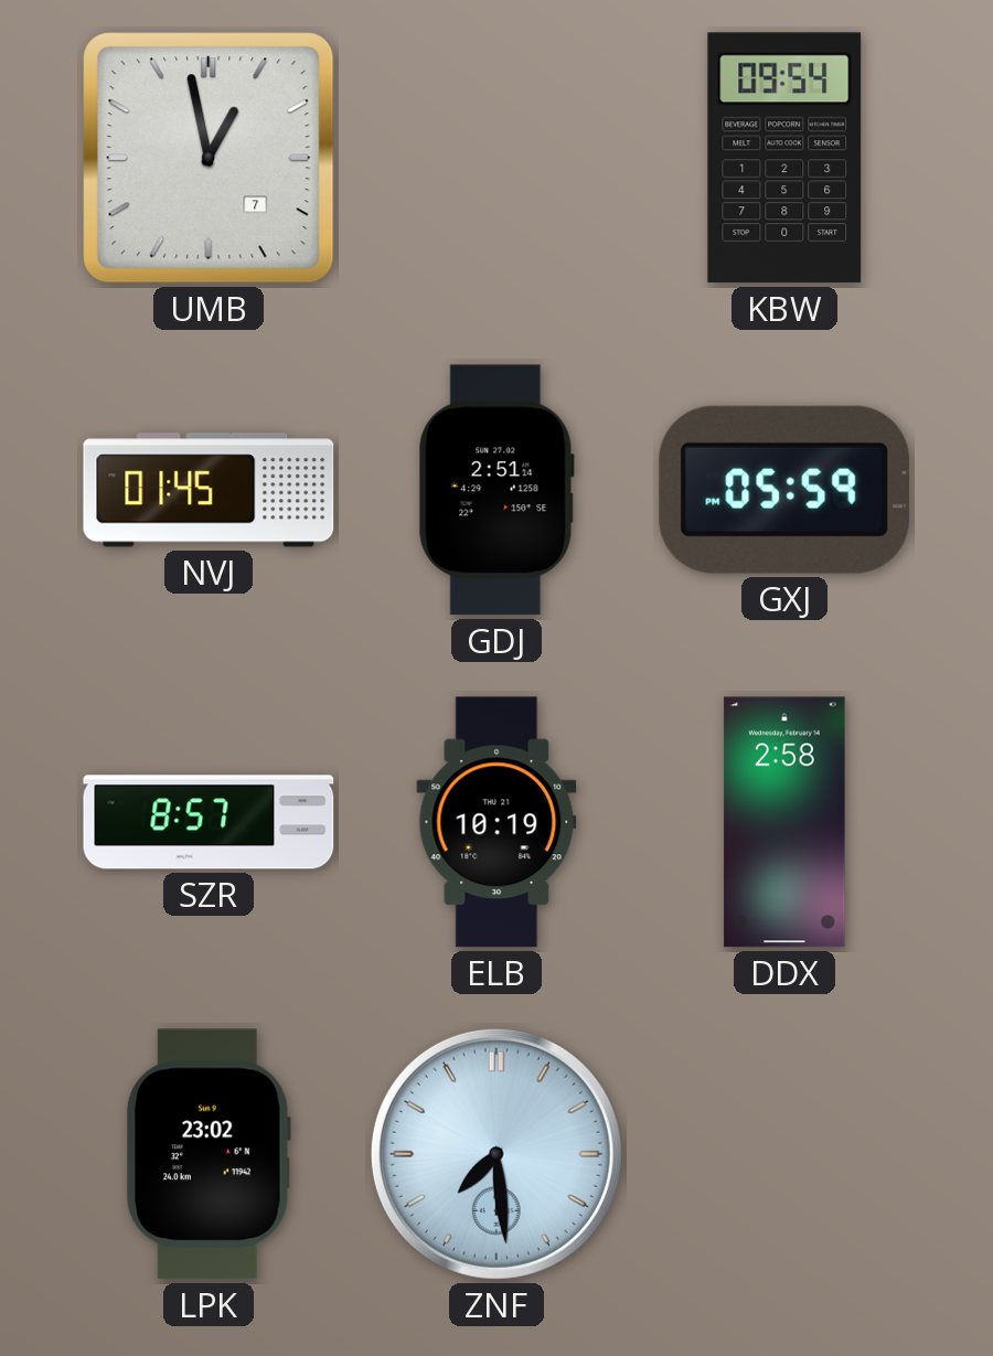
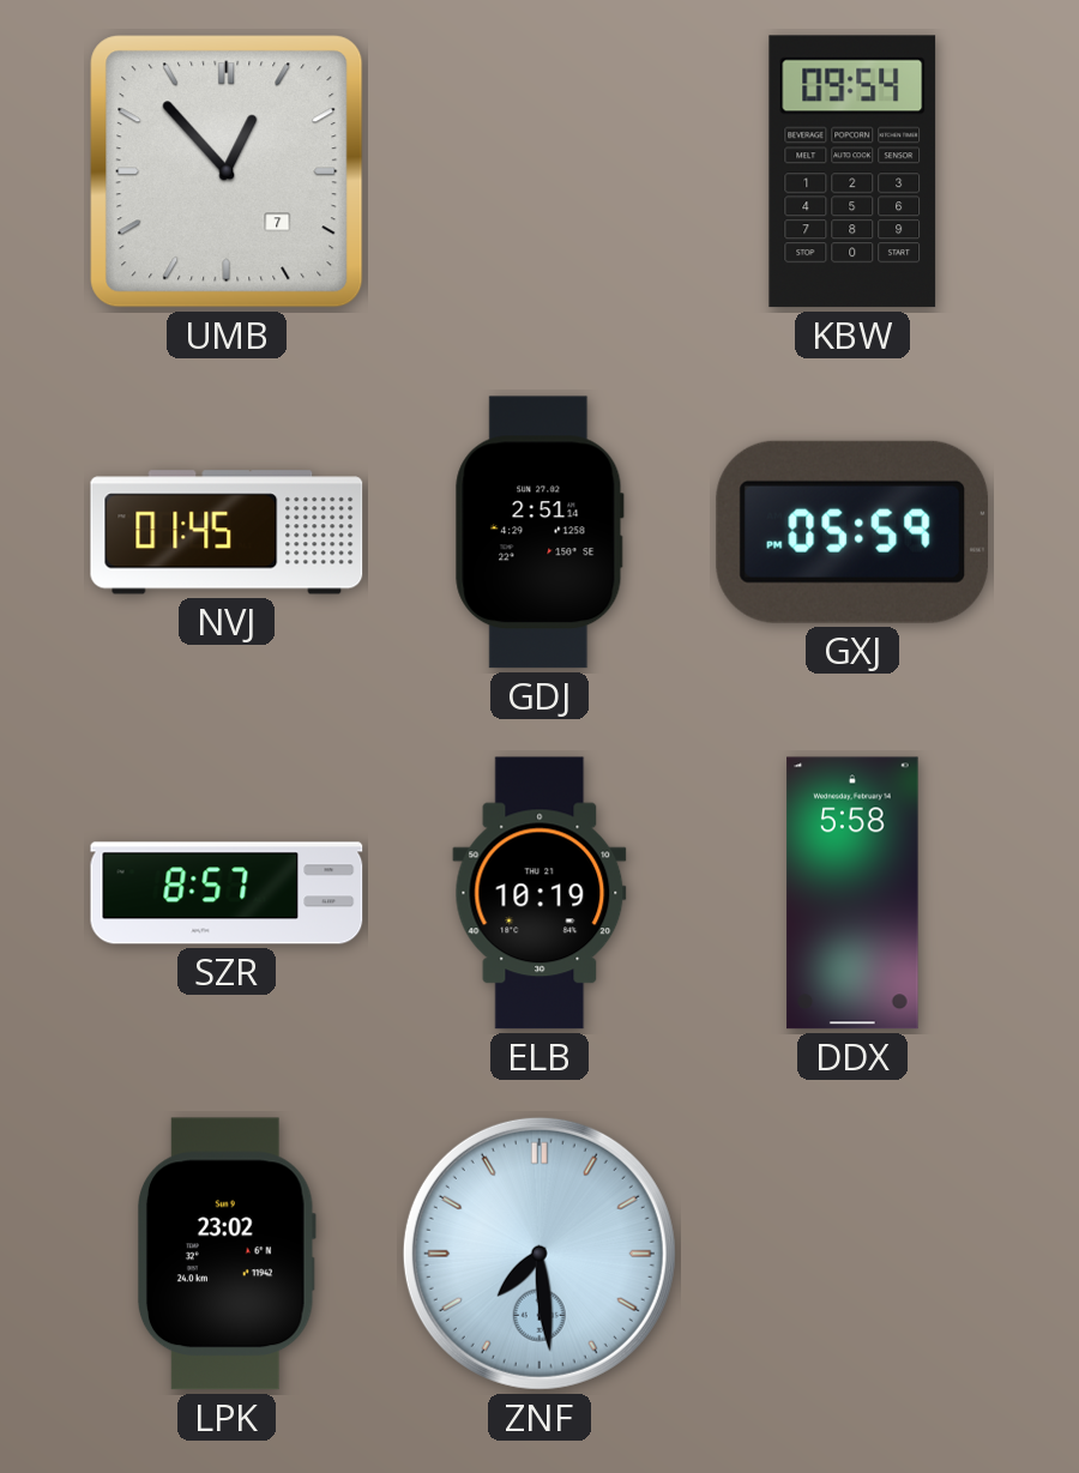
UMB: 12:58 -> 12:53 (227, 171)
DDX: 2:58 -> 5:58 (852, 893)
